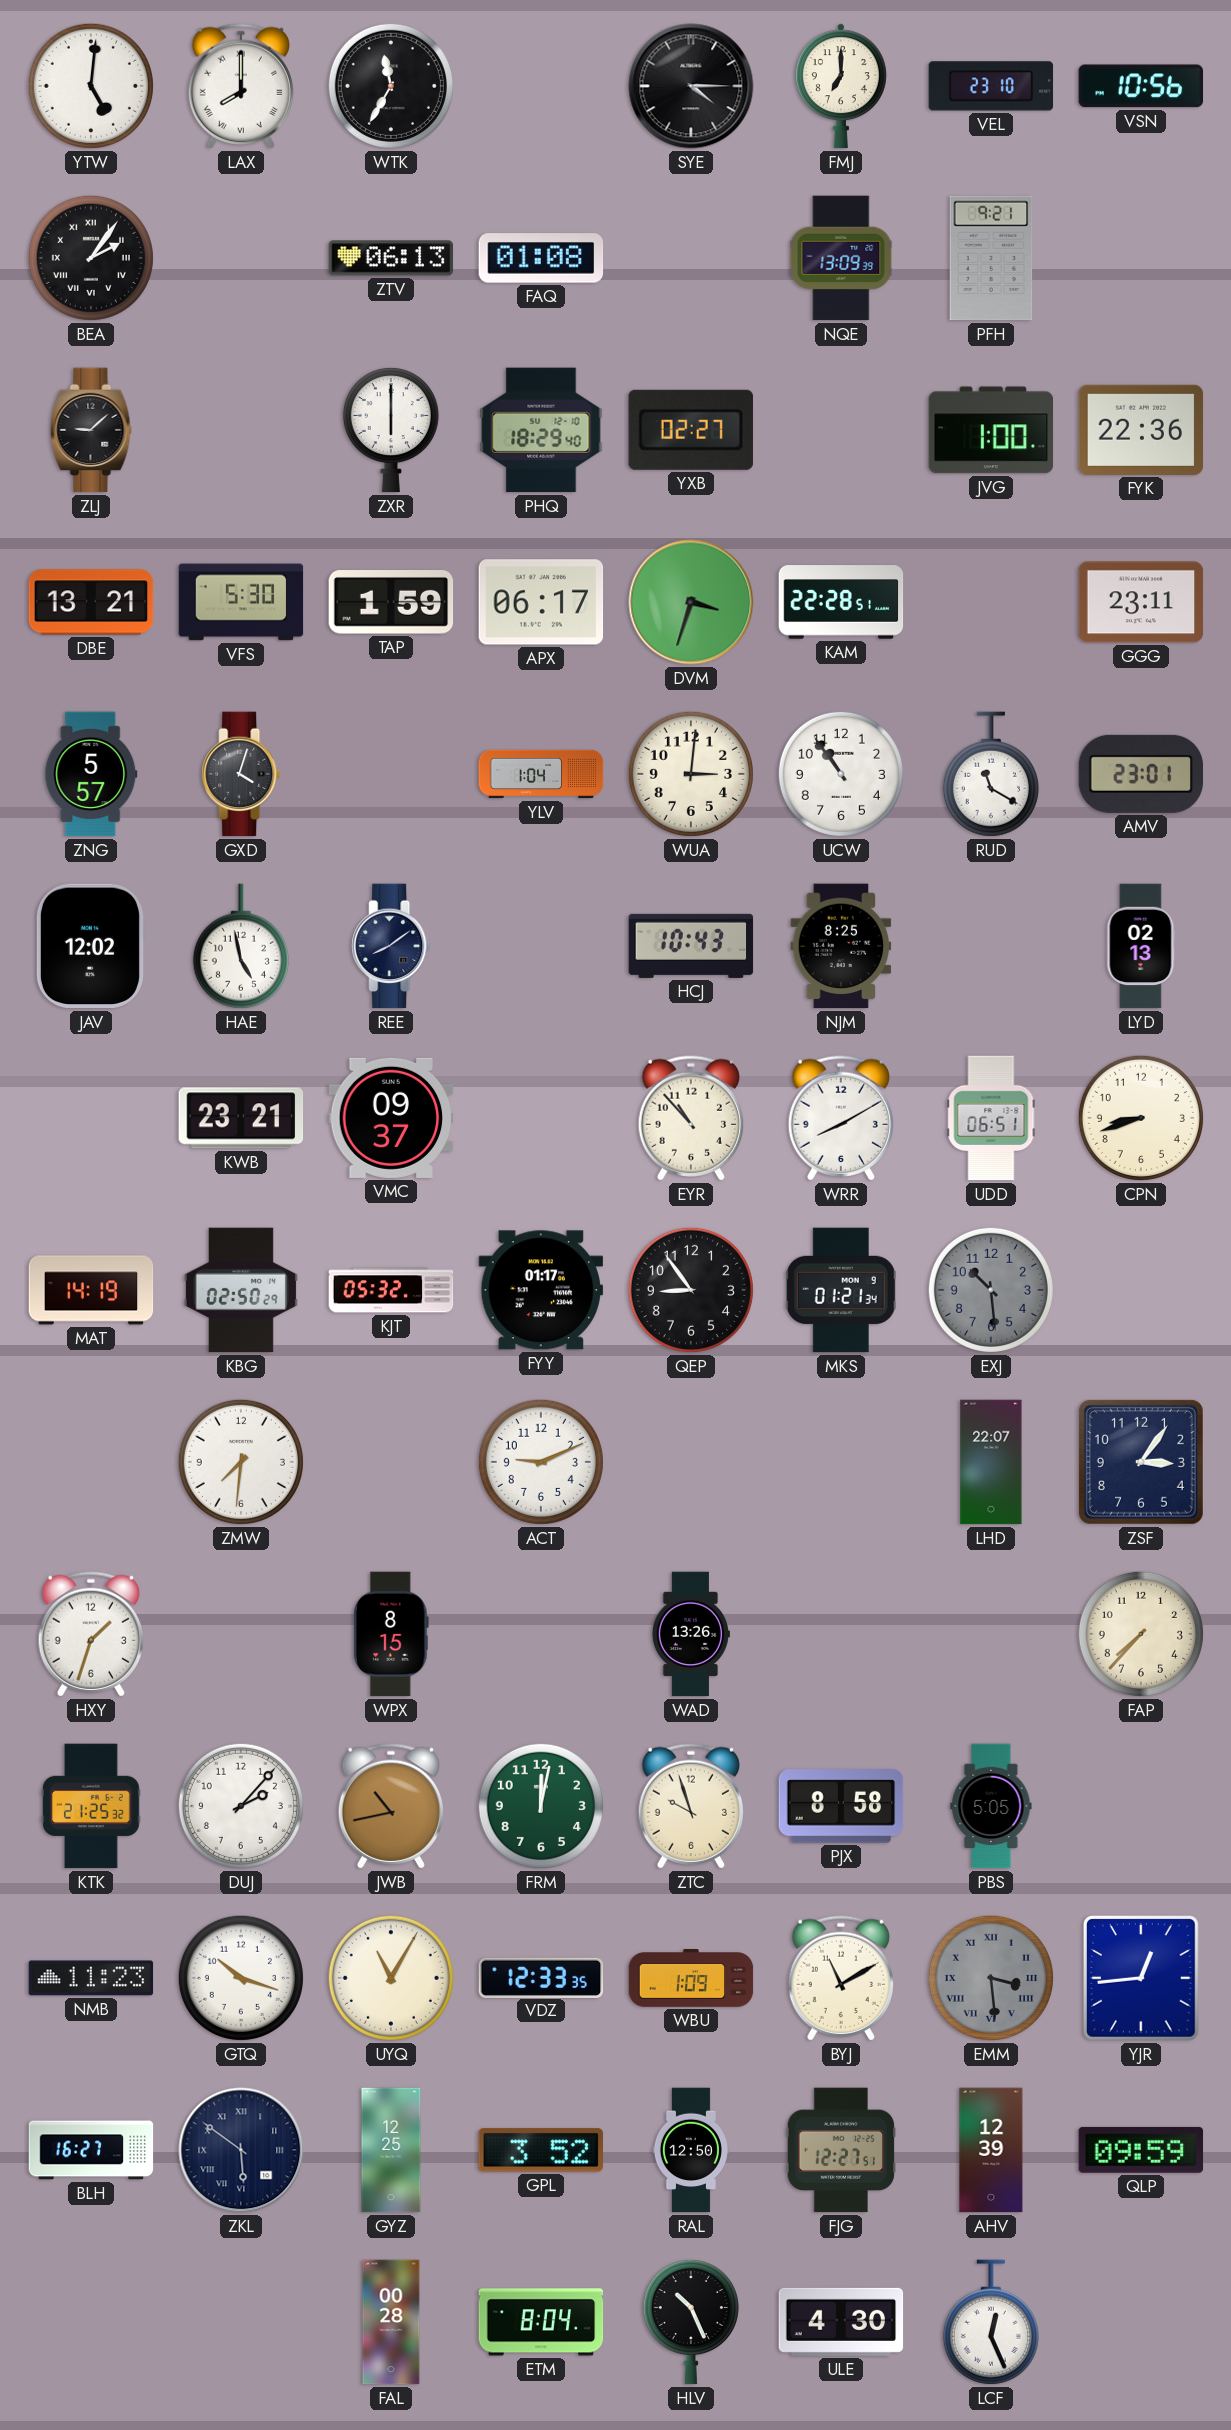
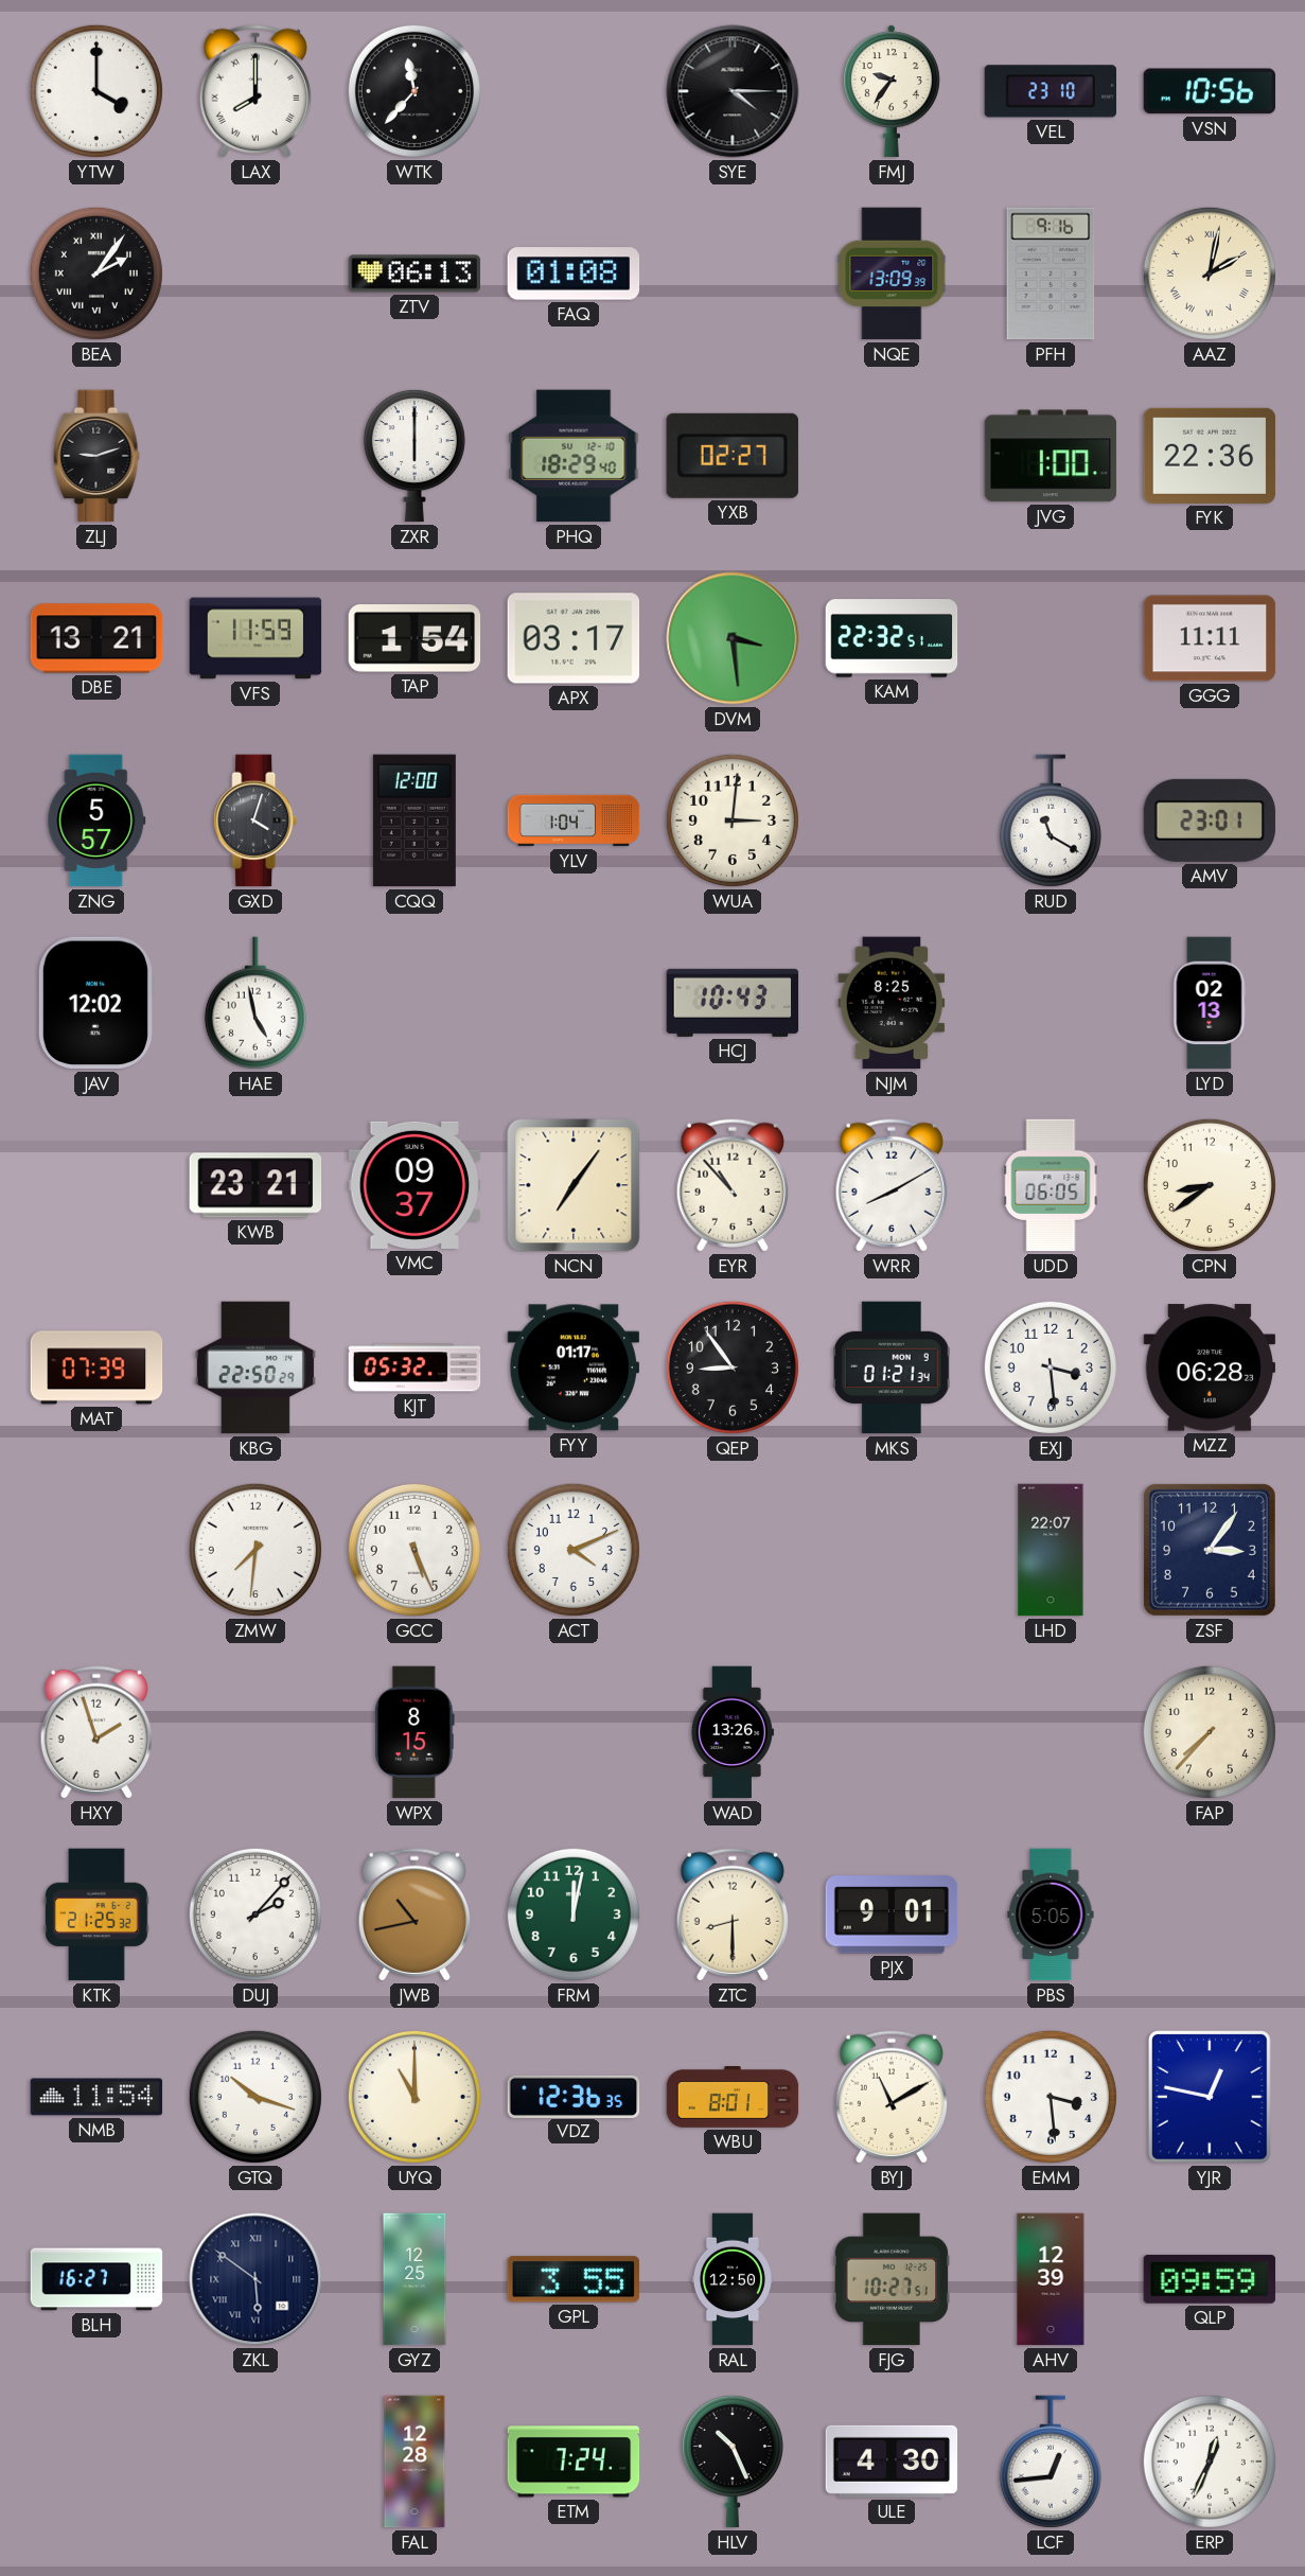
YTW: 5:01 -> 4:00 (96, 91)
WTK: 11:35 -> 11:37 (415, 91)
FMJ: 7:00 -> 9:36 (892, 91)
PFH: 9:21 -> 9:16 (1051, 274)
AAZ: none -> 2:02 (1210, 274)
ZLJ: 9:08 -> 9:12 (96, 456)
VFS: 5:30 -> 11:59 (255, 638)
TAP: 1:59 -> 1:54 (415, 639)
APX: 06:17 -> 03:17 (574, 638)
DVM: 3:33 -> 3:29 (733, 638)
KAM: 22:28 -> 22:32 (892, 638)
GGG: 23:11 -> 11:11 (1210, 638)
CQQ: none -> 12:00 (415, 821)
UCW: 10:54 -> none (841, 774)
REE: 8:09 -> none (391, 946)
NCN: none -> 7:06 (574, 1185)
UDD: 06:51 -> 06:05 (1051, 1185)
CPN: 8:42 -> 8:39 (1210, 1185)
MAT: 14:19 -> 07:39 (96, 1368)
KBG: 02:50 -> 22:50 (255, 1368)
EXJ: 10:29 -> 3:29 (1051, 1368)
EXJ dial: grey -> white (1051, 1368)
MZZ: none -> 06:28 (1210, 1368)
GCC: none -> 5:26 (415, 1550)
ACT: 9:11 -> 4:11 (574, 1550)
HXY: 1:33 -> 1:57 (95, 1732)
ZTC: 9:57 -> 8:30 (731, 1915)
PJX: 8:58 -> 9:01 (892, 1915)
NMB: 11:23 -> 11:54 (96, 2097)
UYQ: 11:05 -> 11:00 (415, 2097)
VDZ: 12:33 -> 12:36 (574, 2096)
WBU: 1:09 -> 8:01 (733, 2098)
EMM dial: grey -> white (1051, 2097)
EMM numerals: Roman -> Arabic (1051, 2097)
YJR: 12:44 -> 12:47 (1210, 2098)
GPL: 3:52 -> 3:55 (572, 2279)
FJG: 12:27 -> 10:27 (892, 2279)
FAL: 00:28 -> 12:28 (415, 2462)
ETM: 8:04 -> 7:24 (574, 2462)
LCF: 12:26 -> 12:44 (1051, 2462)
ERP: none -> 12:34 (1210, 2462)
